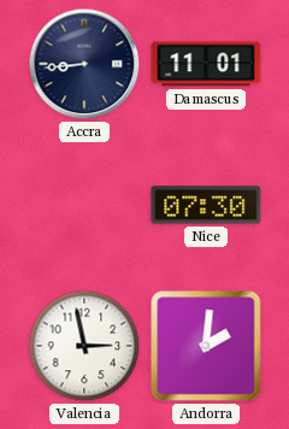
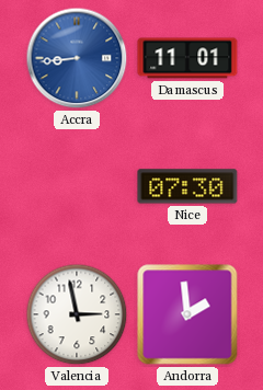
Accra dial: navy -> blue (77, 58)
Andorra: 2:01 -> 1:59 (187, 314)
